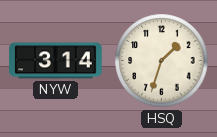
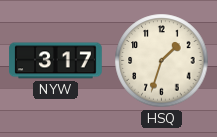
NYW: 3:14 -> 3:17 (56, 61)
